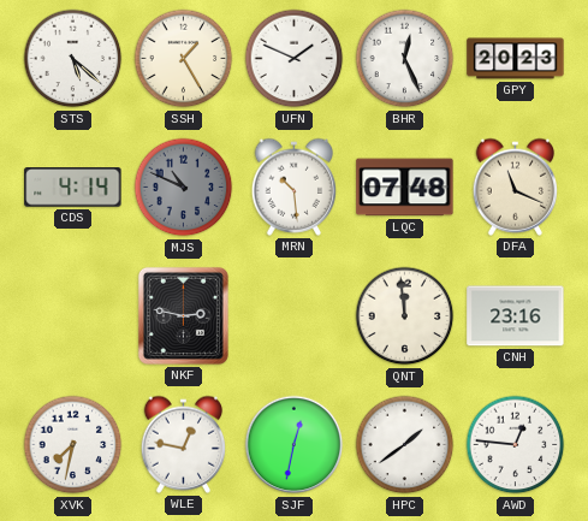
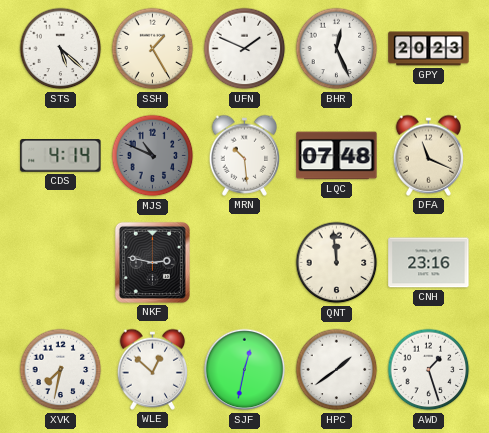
WLE: 12:47 -> 12:52 (153, 369)
AWD: 12:46 -> 1:27 (429, 370)
